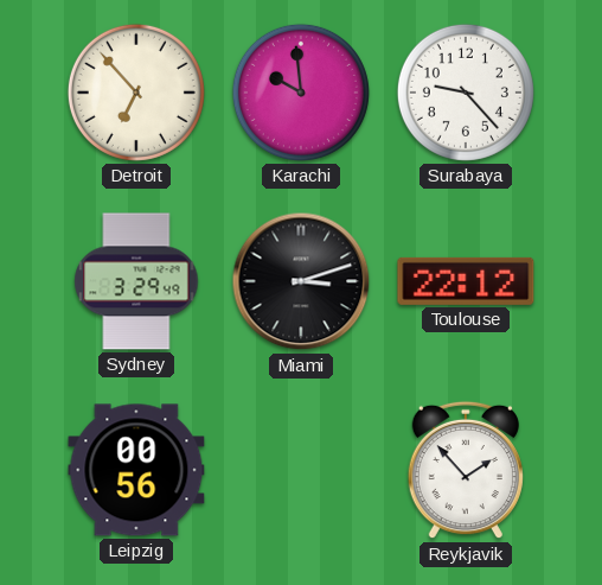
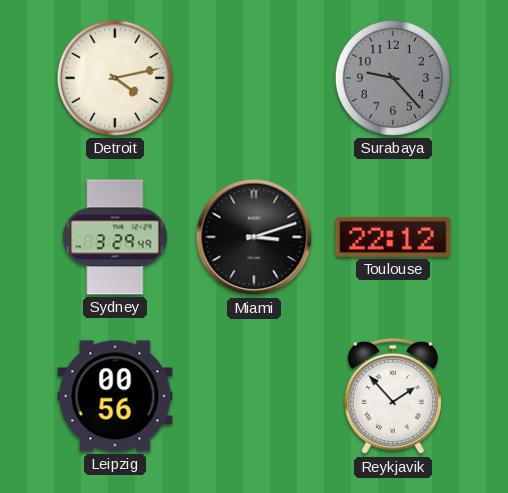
Detroit: 6:53 -> 4:13 (115, 78)
Karachi: 9:59 -> none (301, 93)
Surabaya dial: white -> grey (393, 78)
